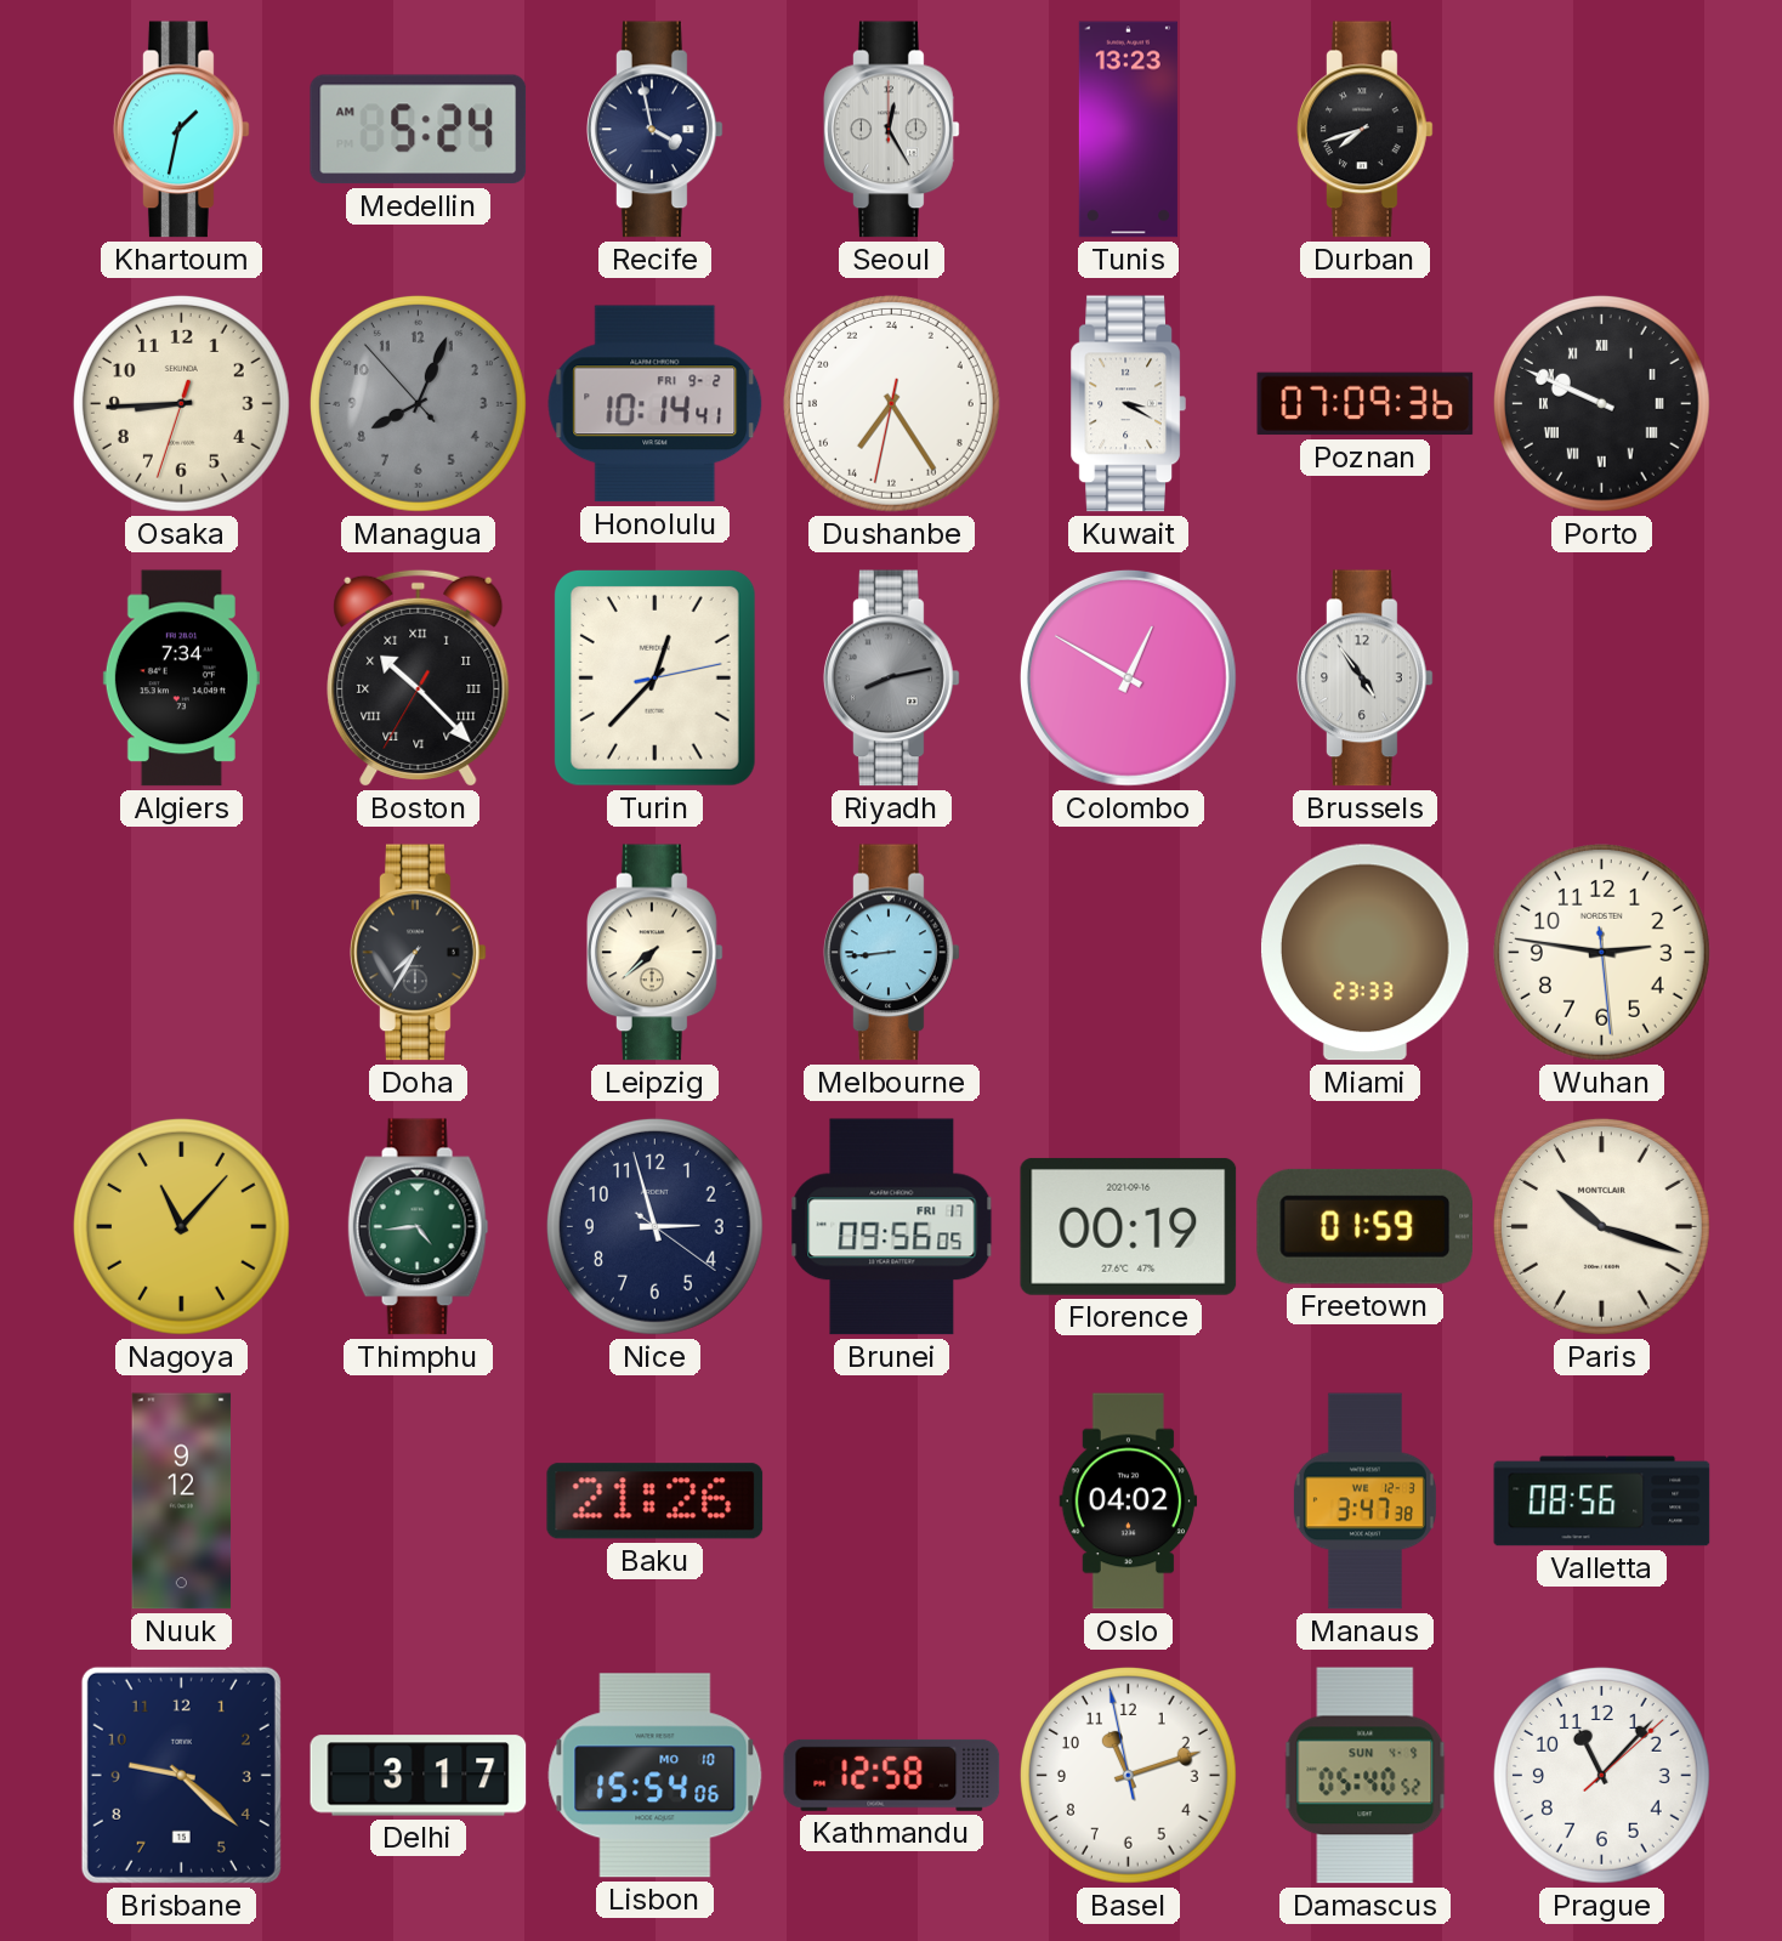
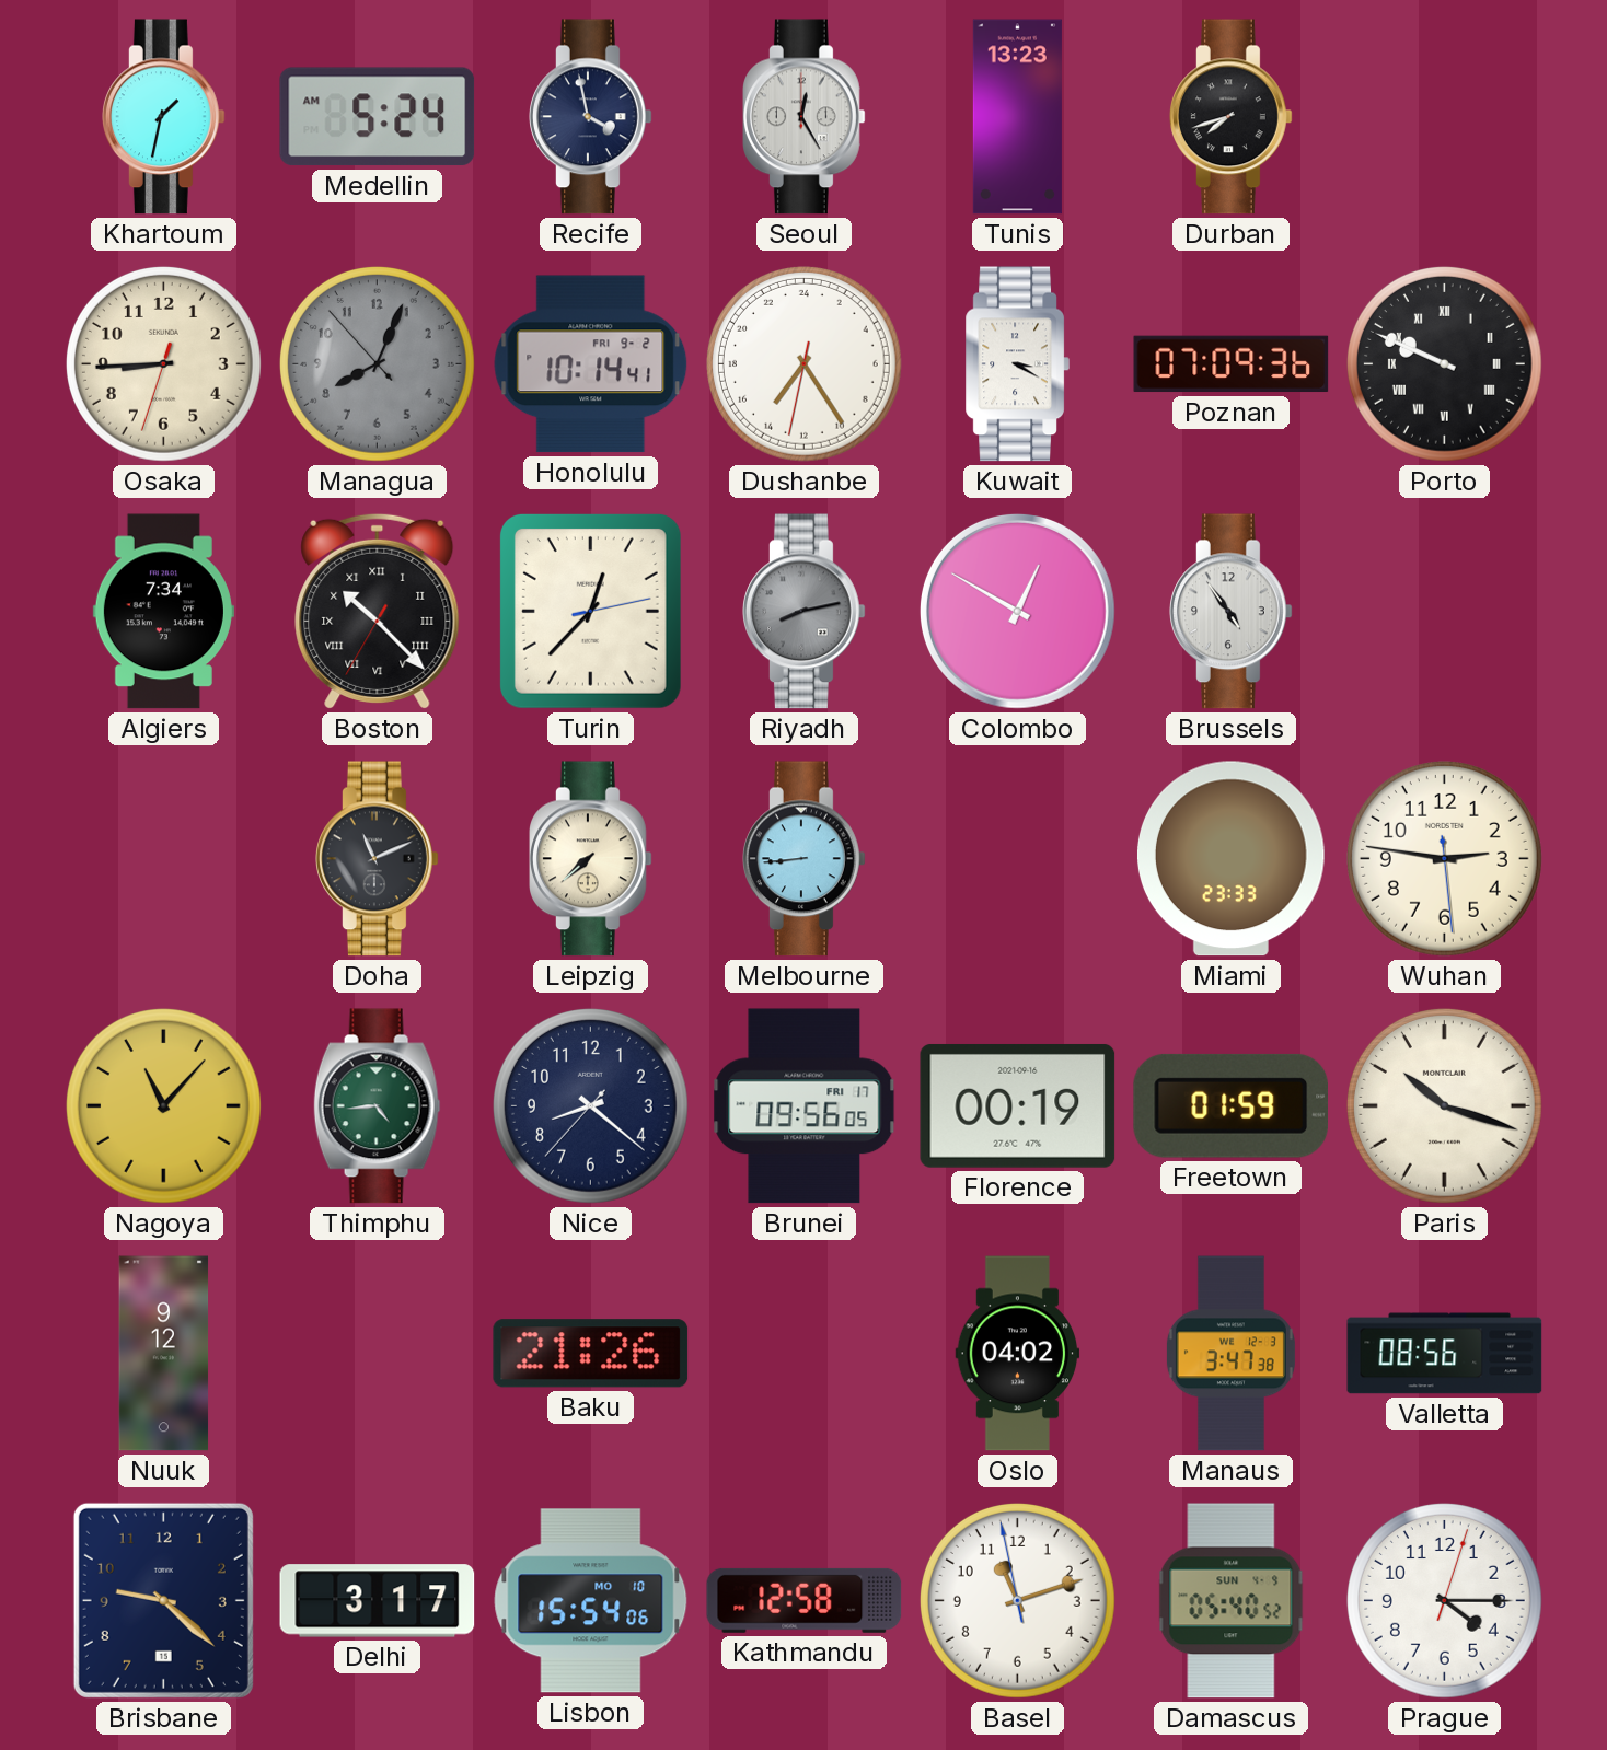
Doha: 7:35 -> 11:11 (378, 859)
Nice: 2:57 -> 8:21 (590, 1105)
Prague: 11:07 -> 4:15 (1444, 1600)
